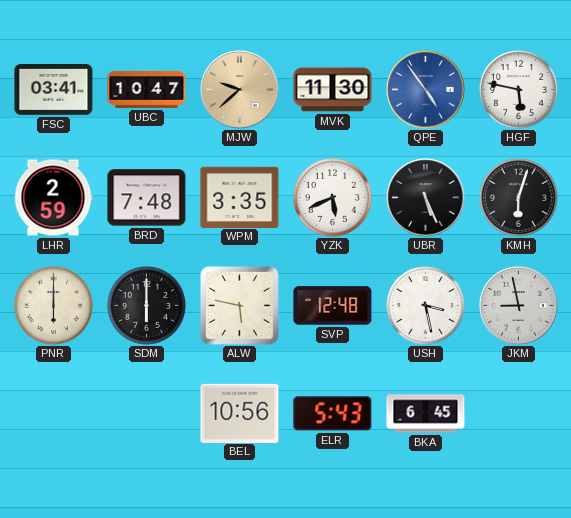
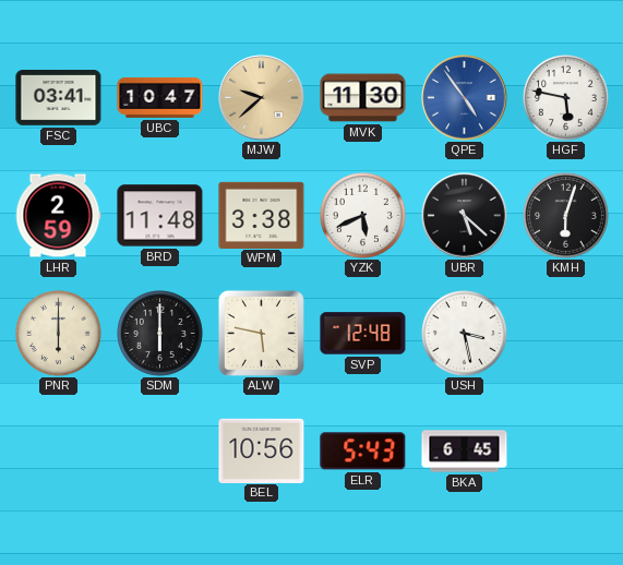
BRD: 7:48 -> 11:48 (160, 216)
WPM: 3:35 -> 3:38 (262, 215)
UBR: 5:26 -> 5:22 (465, 216)
JKM: 8:58 -> none (519, 306)
